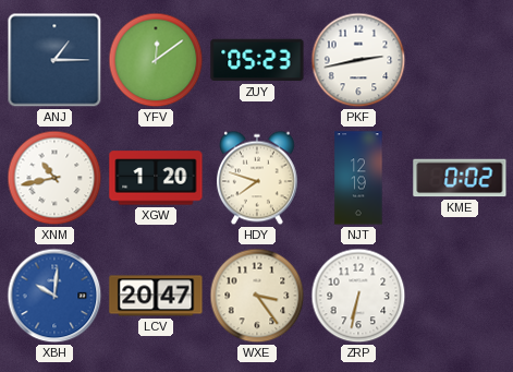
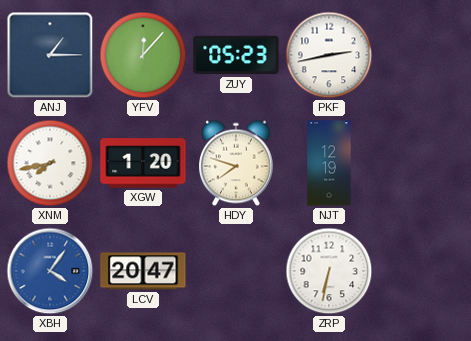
YFV: 12:09 -> 12:07 (143, 55)
XNM: 10:43 -> 7:43 (50, 163)
KME: 0:02 -> none (460, 178)
XBH: 10:01 -> 4:06 (50, 271)
WXE: 3:24 -> none (257, 296)
